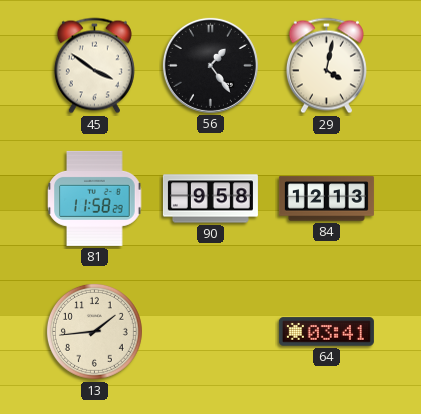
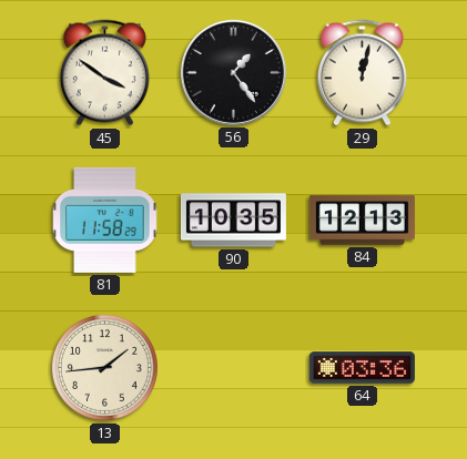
29: 4:02 -> 12:02 (362, 73)
90: 9:58 -> 10:35 (233, 221)
64: 03:41 -> 03:36 (362, 368)
